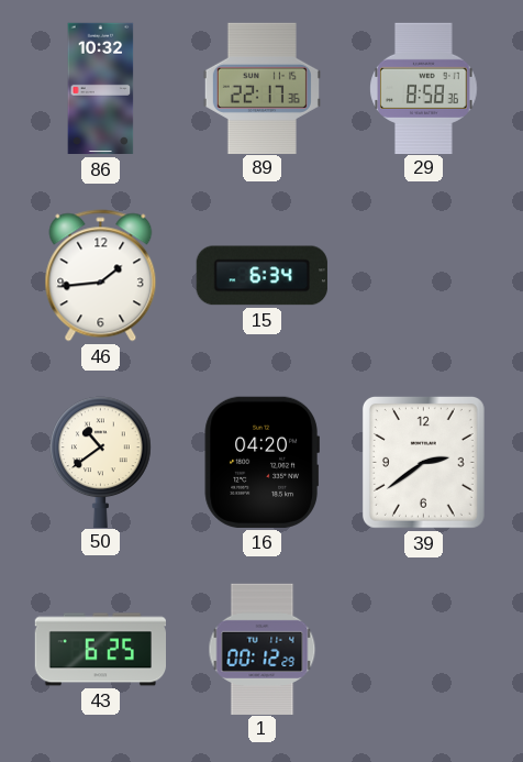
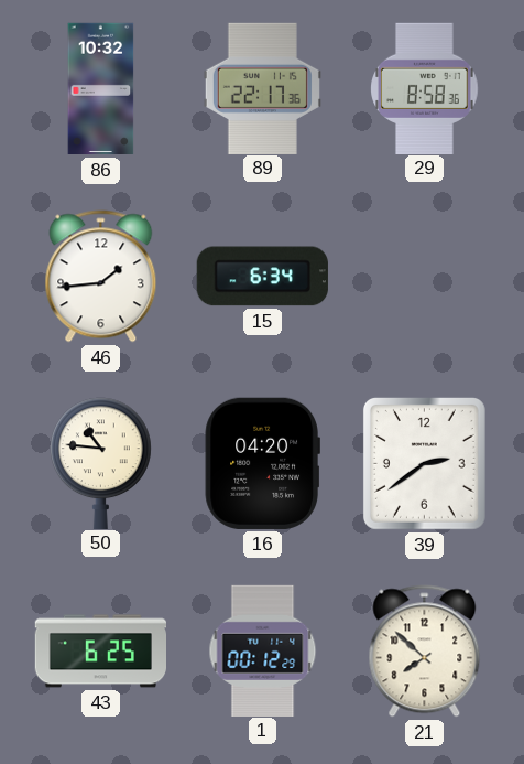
50: 10:39 -> 10:46 (101, 463)
21: none -> 7:52 (425, 652)
